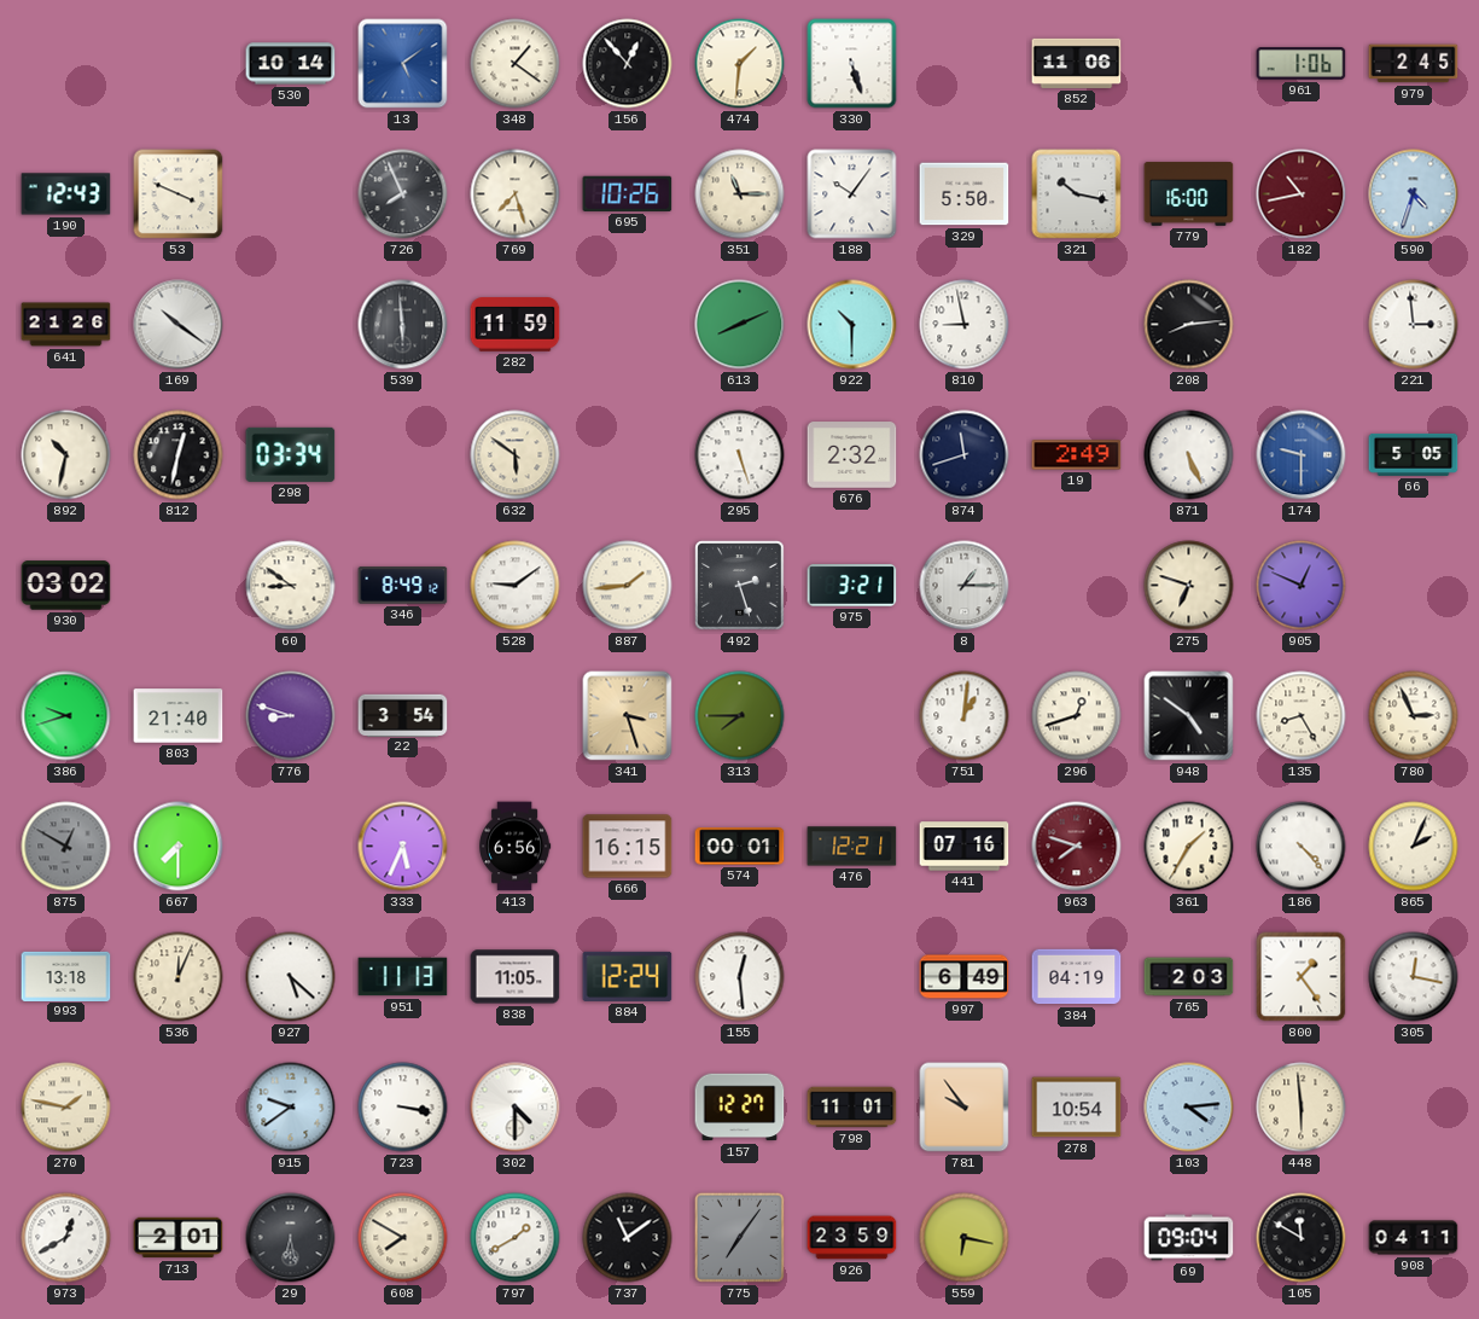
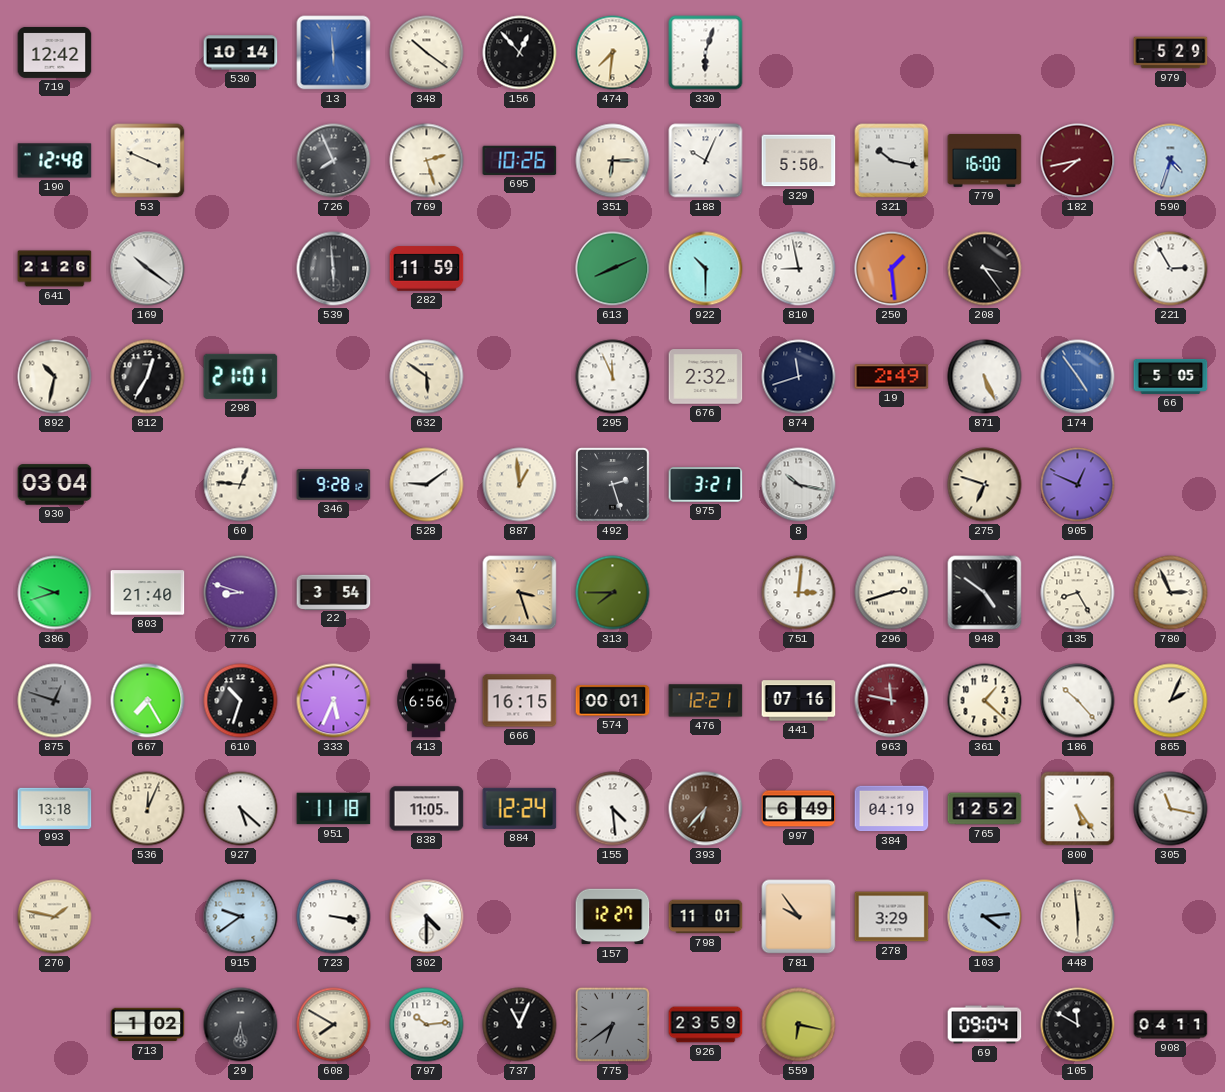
719: none -> 12:42 (55, 52)
13: 5:09 -> 5:59 (334, 53)
348: 1:21 -> 10:21 (427, 53)
474: 1:31 -> 7:31 (613, 53)
330: 5:27 -> 6:03 (706, 53)
852: 11:06 -> none (1077, 63)
961: 1:06 -> none (1302, 64)
979: 2:45 -> 5:29 (1171, 53)
190: 12:43 -> 12:48 (55, 161)
769: 7:27 -> 2:27 (427, 161)
351: 11:15 -> 6:15 (613, 161)
188: 10:06 -> 10:04 (706, 161)
182: 10:43 -> 7:43 (1078, 161)
250: none -> 1:29 (892, 269)
208: 8:14 -> 3:24 (985, 269)
221: 2:59 -> 2:55 (1171, 269)
812: 12:32 -> 12:35 (148, 377)
298: 03:34 -> 21:01 (241, 376)
295: 5:27 -> 11:56 (613, 377)
174: 9:30 -> 4:54 (1078, 377)
930: 03:02 -> 03:04 (55, 485)
60: 8:51 -> 12:46 (241, 485)
346: 8:49 -> 9:28 (334, 485)
887: 1:44 -> 12:59 (520, 485)
8: 1:15 -> 10:17 (799, 485)
751: 1:01 -> 3:01 (799, 593)
296: 12:42 -> 2:42 (892, 593)
875: 12:50 -> 12:48 (55, 701)
667: 7:30 -> 7:25 (148, 701)
610: none -> 10:33 (241, 701)
963: 7:48 -> 11:47 (892, 701)
361: 1:35 -> 1:22 (985, 701)
186: 4:23 -> 10:23 (1078, 701)
951: 11:13 -> 11:18 (334, 809)
155: 12:29 -> 4:29 (613, 809)
393: none -> 6:37 (706, 809)
765: 2:03 -> 12:52 (985, 809)
800: 1:24 -> 5:24 (1078, 809)
305: 12:17 -> 11:17 (1171, 809)
278: 10:54 -> 3:29 (892, 917)
973: 12:40 -> none (66, 1238)
713: 2:01 -> 1:02 (148, 1025)
797: 1:40 -> 10:14 (427, 1025)
737: 11:09 -> 11:04 (520, 1025)
775: 7:06 -> 6:39 (612, 1024)
